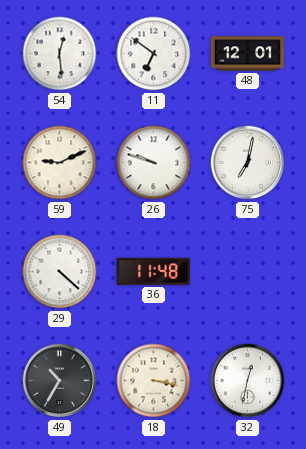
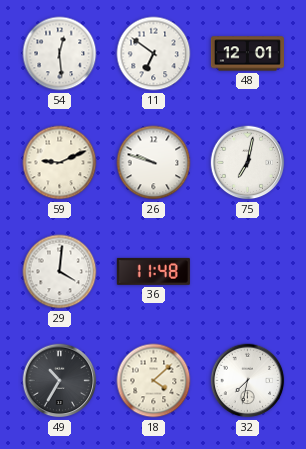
29: 4:22 -> 4:01 (60, 272)
18: 3:17 -> 4:08 (154, 381)
32: 12:32 -> 7:32 (248, 381)
